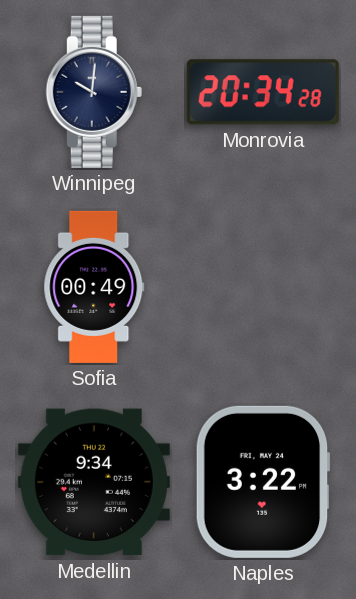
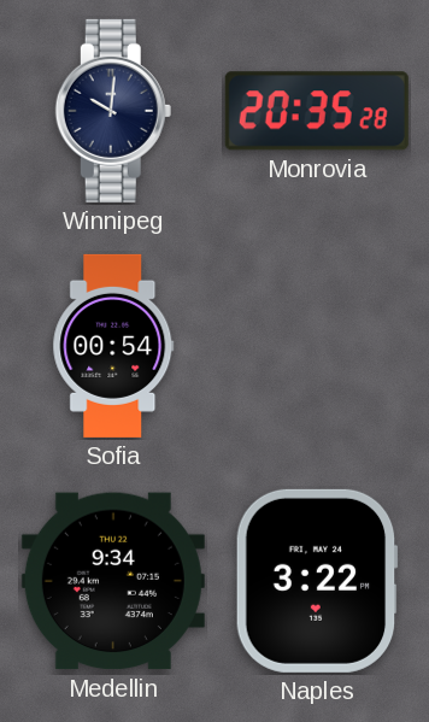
Monrovia: 20:34 -> 20:35 (317, 111)
Sofia: 00:49 -> 00:54 (113, 346)
